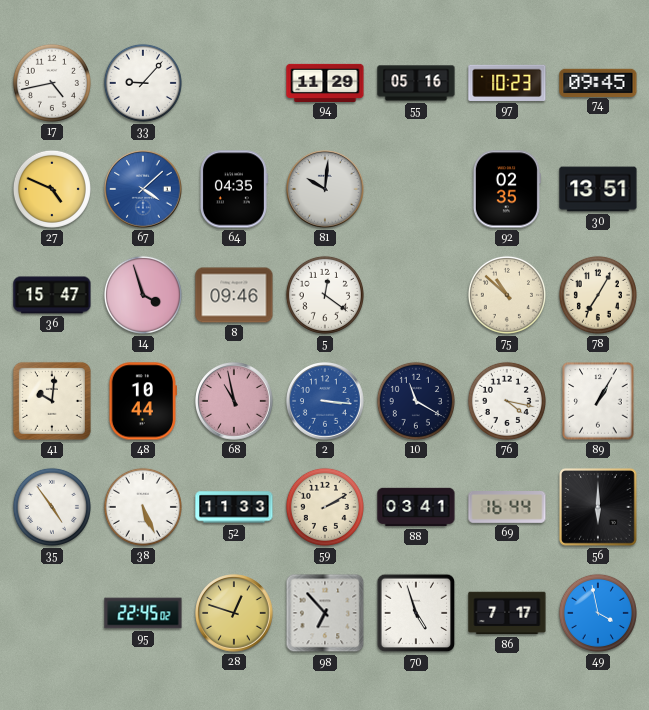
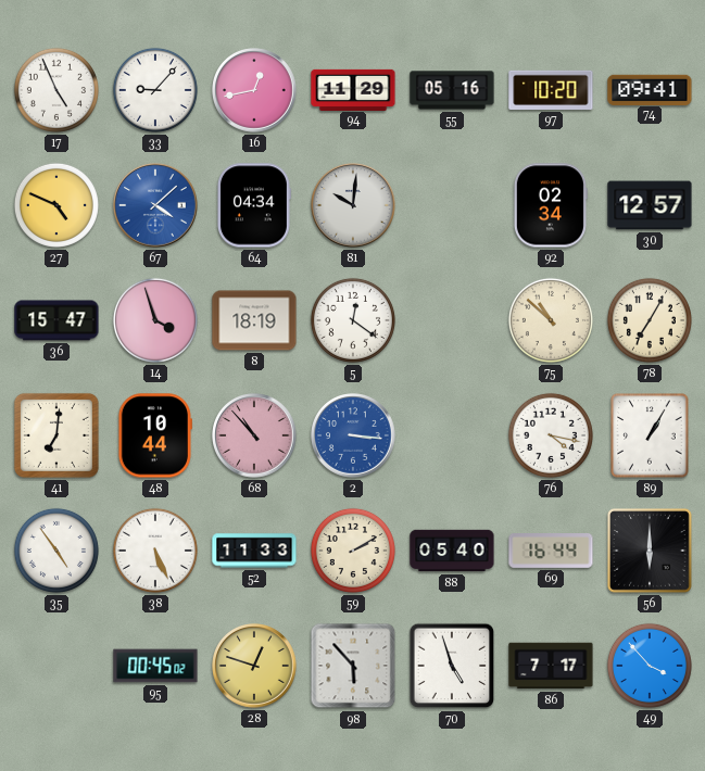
17: 4:43 -> 4:56 (56, 90)
16: none -> 12:43 (254, 90)
97: 10:23 -> 10:20 (551, 90)
74: 09:45 -> 09:41 (650, 89)
64: 04:35 -> 04:34 (253, 205)
92: 02:35 -> 02:34 (551, 205)
30: 13:51 -> 12:57 (650, 205)
8: 09:46 -> 18:19 (254, 320)
41: 10:01 -> 7:01 (56, 435)
68: 10:58 -> 10:53 (254, 435)
10: 11:20 -> none (416, 401)
88: 03:41 -> 05:40 (452, 551)
95: 22:45 -> 00:45 (155, 666)
98: 6:53 -> 5:53 (353, 666)
49: 3:58 -> 3:53 (650, 666)
